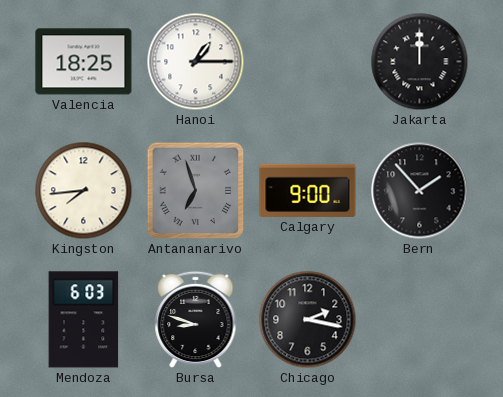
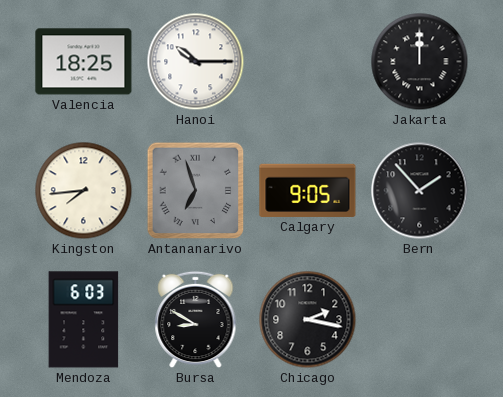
Hanoi: 1:15 -> 10:15 (196, 62)
Calgary: 9:00 -> 9:05 (308, 190)
Bursa: 8:48 -> 8:50 (196, 320)
